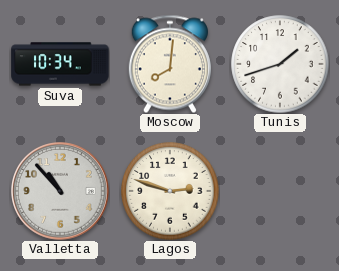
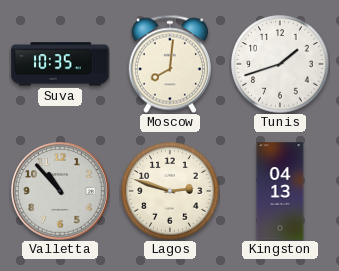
Suva: 10:34 -> 10:35 (60, 64)
Kingston: none -> 04:13 (280, 191)
